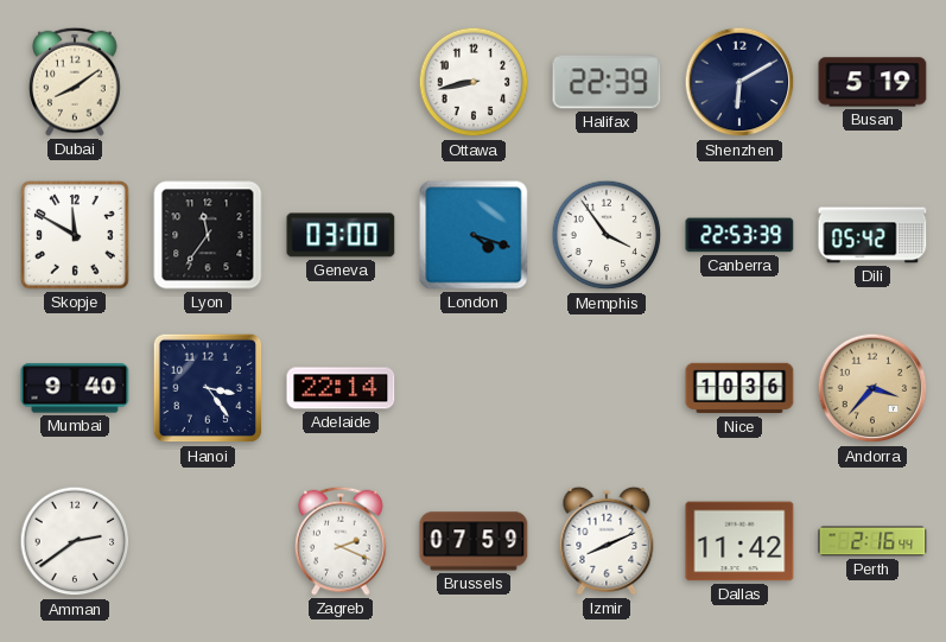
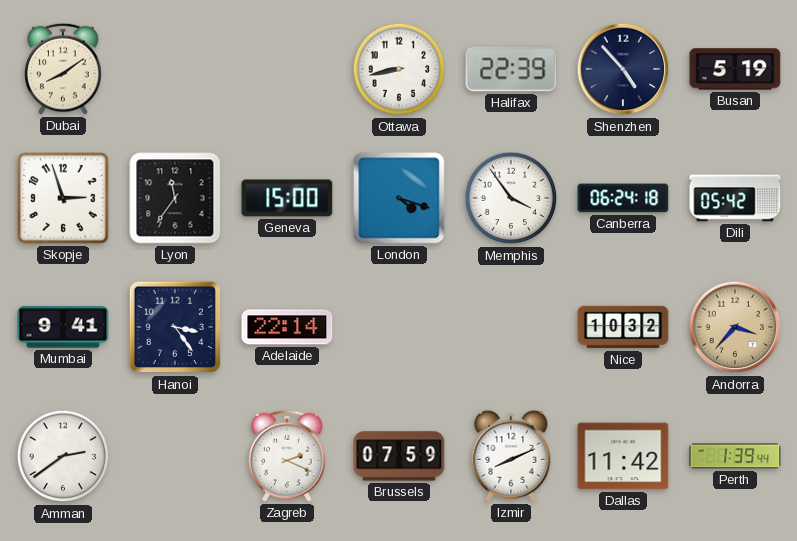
Shenzhen: 6:10 -> 4:53 (623, 69)
Skopje: 11:50 -> 2:57 (63, 198)
Geneva: 03:00 -> 15:00 (287, 198)
Canberra: 22:53 -> 06:24 (623, 198)
Mumbai: 9:40 -> 9:41 (63, 327)
Nice: 10:36 -> 10:32 (623, 327)
Perth: 2:16 -> 1:39 (735, 456)
